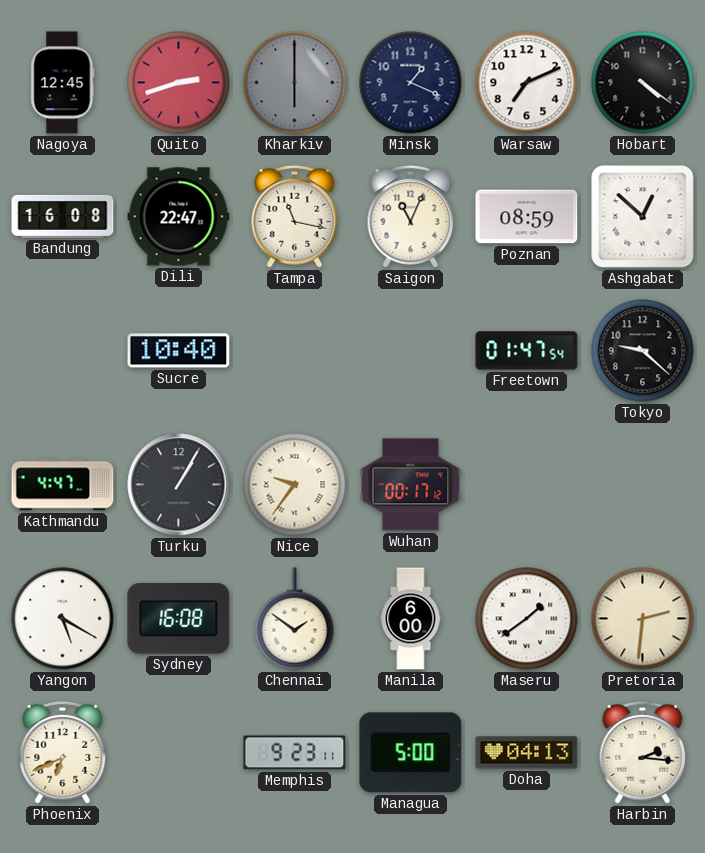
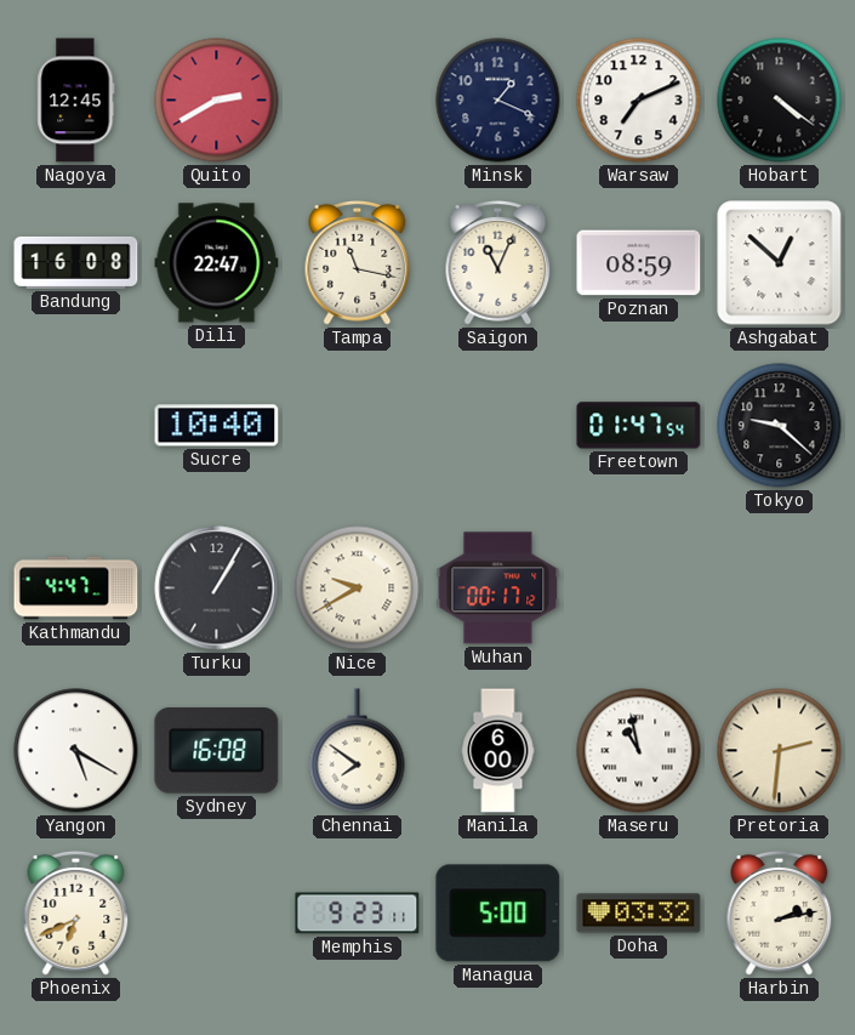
Quito: 2:42 -> 2:40 (217, 101)
Kharkiv: 6:00 -> none (295, 83)
Nice: 9:36 -> 9:40 (358, 588)
Chennai: 1:51 -> 7:51 (358, 751)
Maseru: 1:39 -> 10:58 (639, 751)
Doha: 04:13 -> 03:32 (639, 914)
Harbin: 2:16 -> 2:13 (780, 912)
